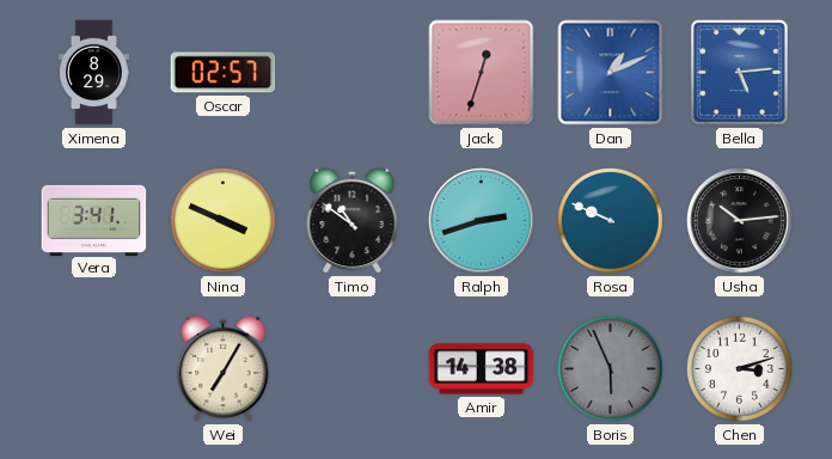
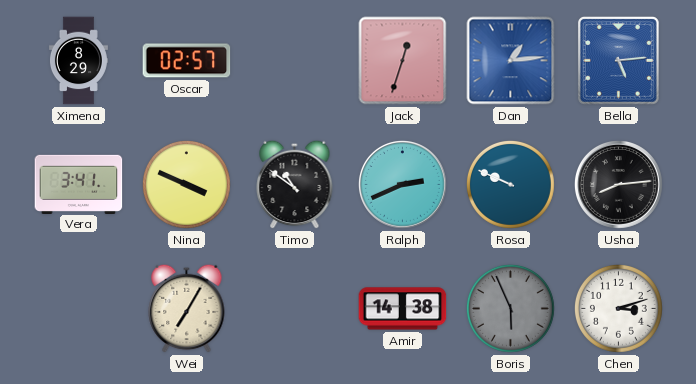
Dan: 1:11 -> 1:14 (511, 61)
Ralph: 2:42 -> 2:41 (402, 184)
Usha: 10:14 -> 8:14 (618, 184)
